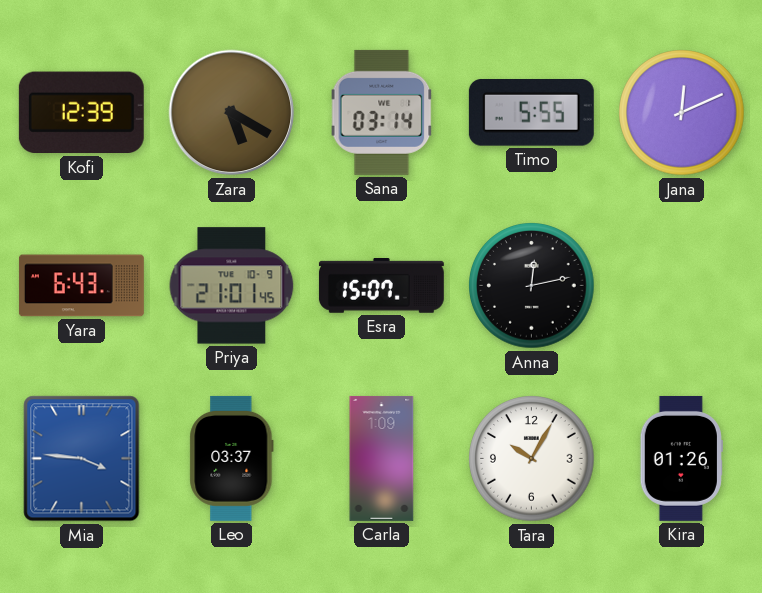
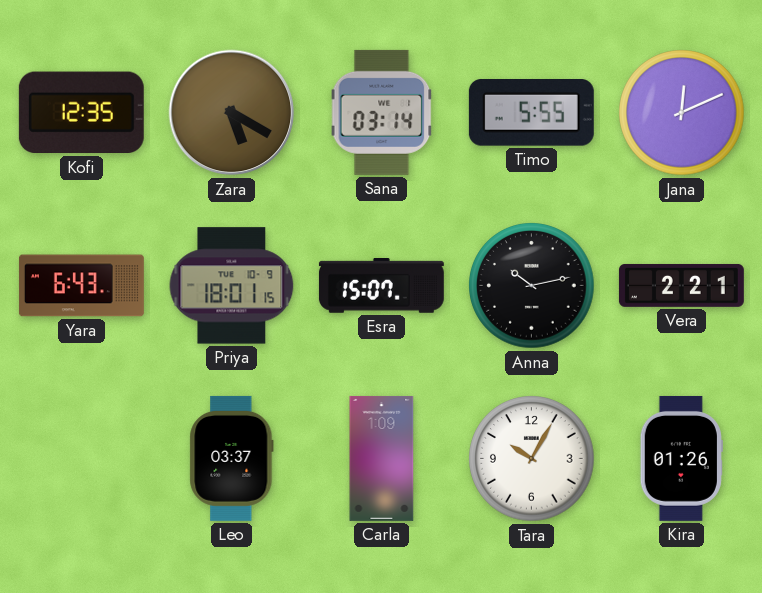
Kofi: 12:39 -> 12:35 (81, 113)
Priya: 21:01 -> 18:01 (232, 286)
Anna: 12:13 -> 10:13 (532, 286)
Vera: none -> 2:21 (681, 285)
Mia: 3:46 -> none (82, 459)
